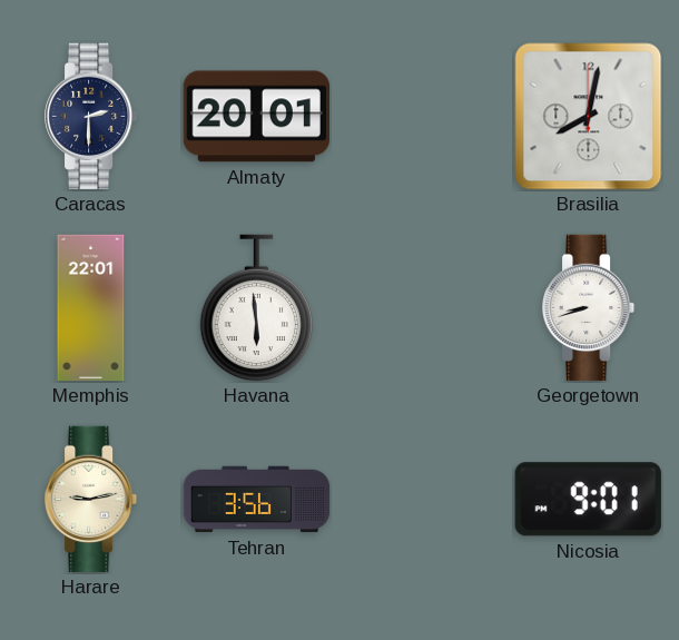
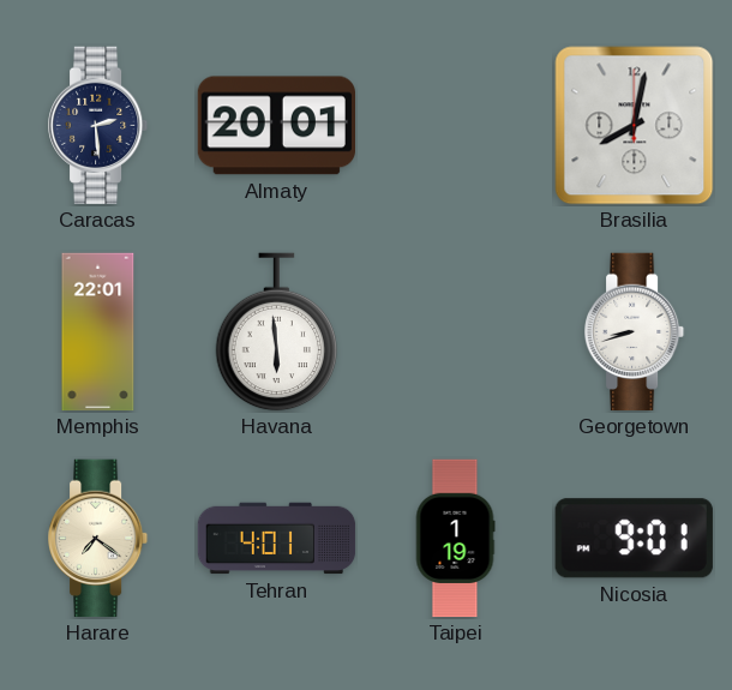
Caracas: 2:30 -> 2:29 (100, 126)
Harare: 9:13 -> 7:21 (100, 539)
Tehran: 3:56 -> 4:01 (277, 539)
Taipei: none -> 1:19 (455, 539)
